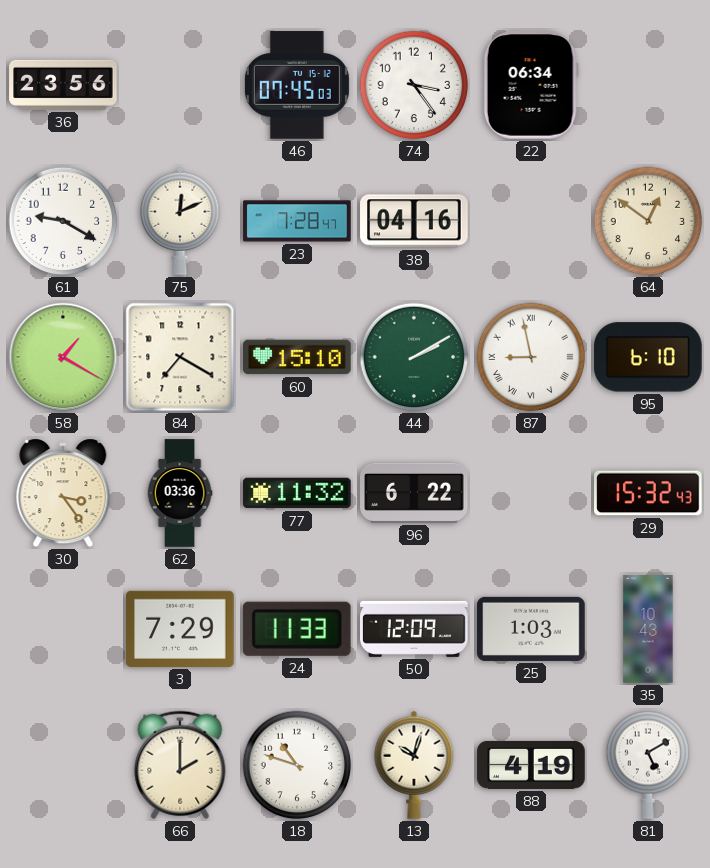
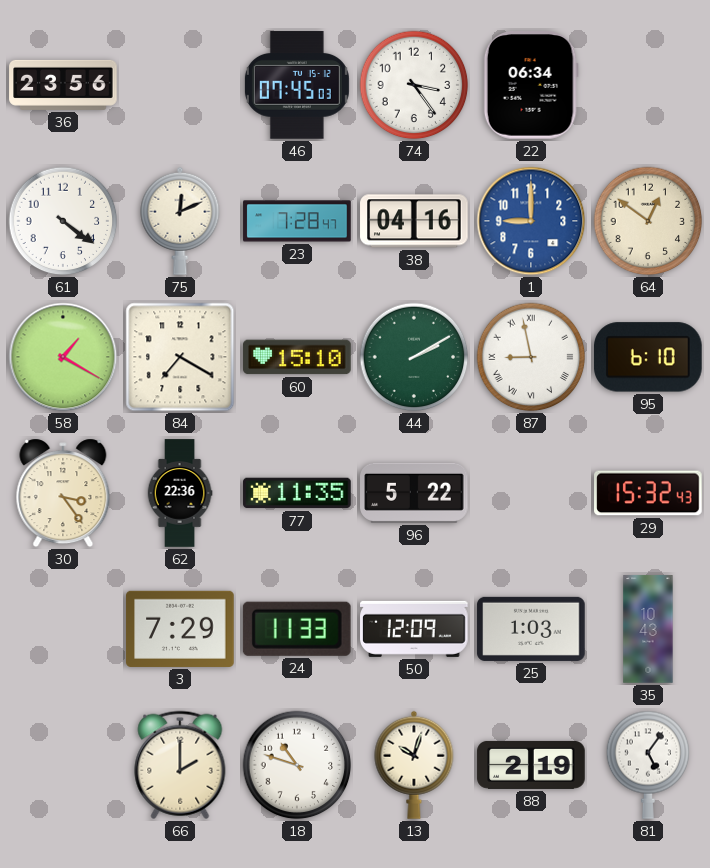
61: 9:20 -> 4:21 (63, 221)
1: none -> 9:00 (531, 221)
62: 03:36 -> 22:36 (180, 493)
77: 11:32 -> 11:35 (297, 493)
96: 6:22 -> 5:22 (414, 493)
88: 4:19 -> 2:19 (531, 765)
81: 5:10 -> 5:06 (648, 765)
